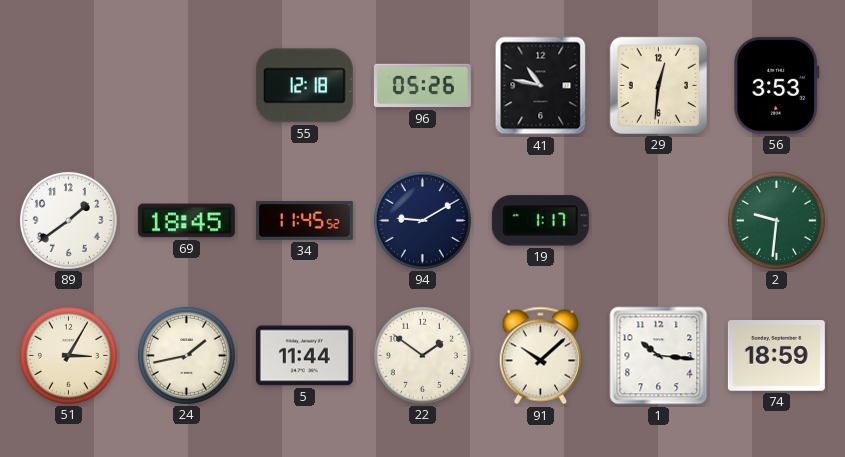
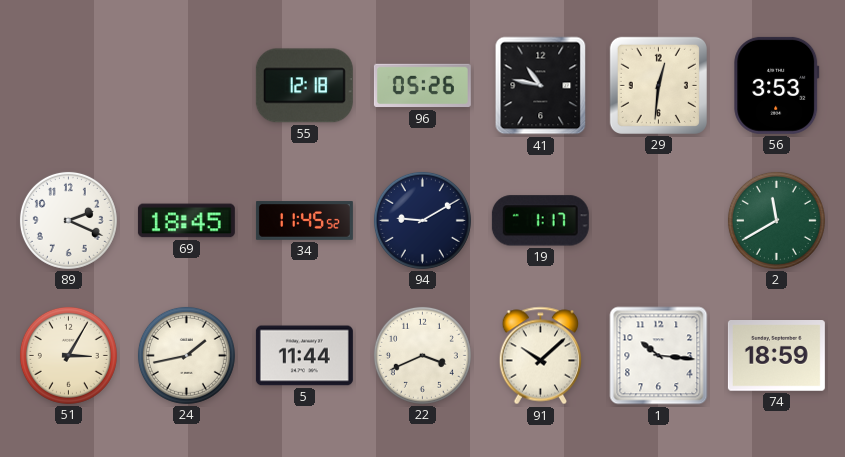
89: 1:39 -> 2:19 (68, 220)
2: 9:31 -> 11:40 (776, 220)
22: 1:51 -> 3:41 (422, 355)
